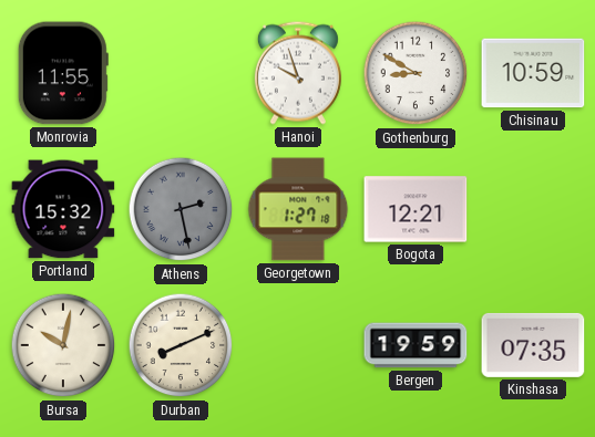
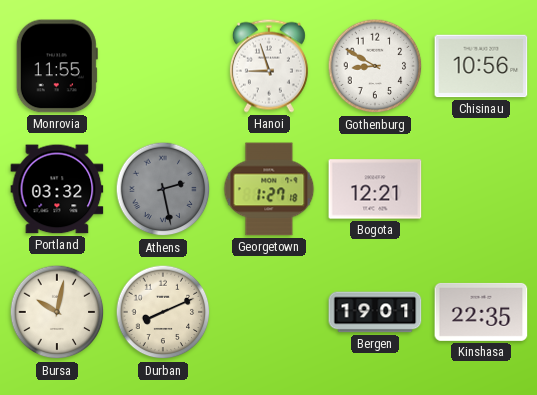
Hanoi: 9:57 -> 8:57 (269, 66)
Chisinau: 10:59 -> 10:56 (481, 66)
Portland: 15:32 -> 03:32 (57, 189)
Bergen: 19:59 -> 19:01 (375, 312)
Kinshasa: 07:35 -> 22:35 (481, 312)
